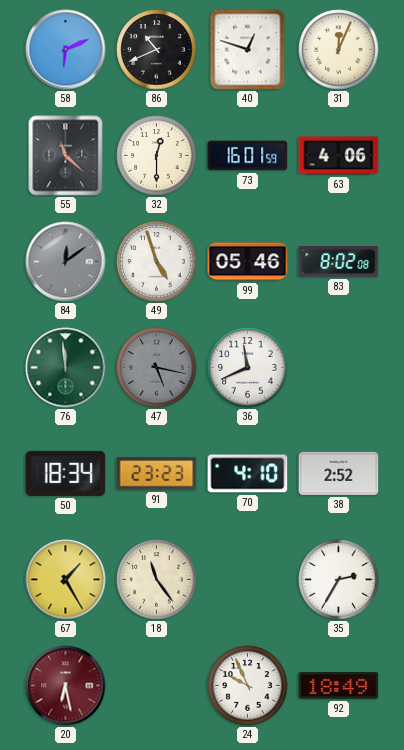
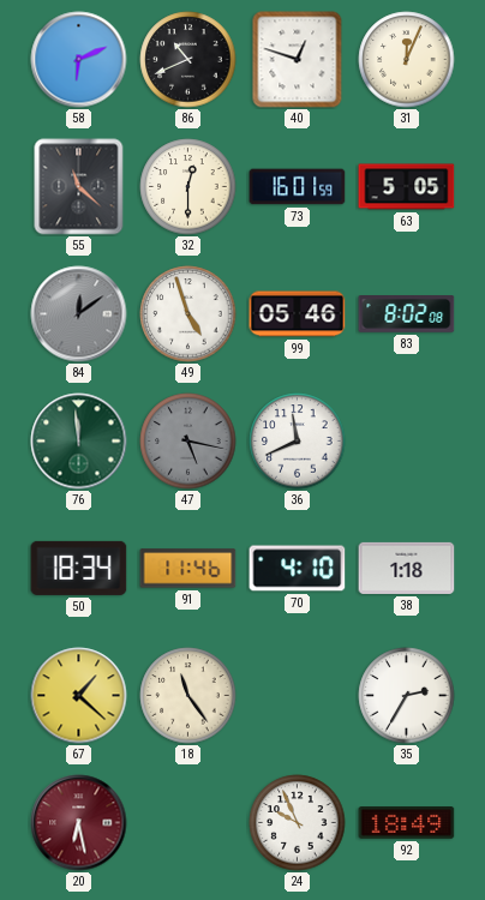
63: 4:06 -> 5:05 (407, 187)
91: 23:23 -> 11:46 (188, 569)
38: 2:52 -> 1:18 (407, 568)
67: 1:25 -> 1:22 (79, 696)
